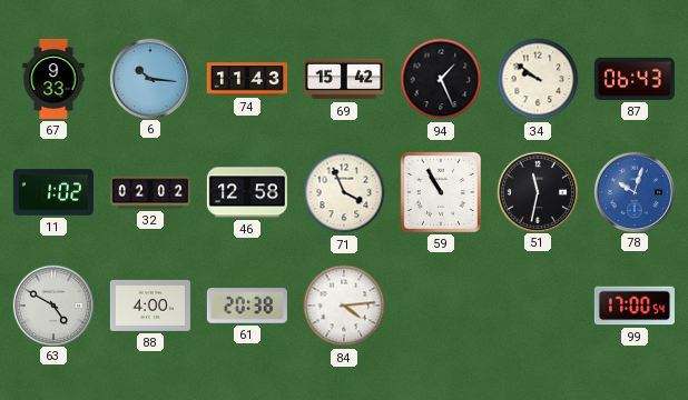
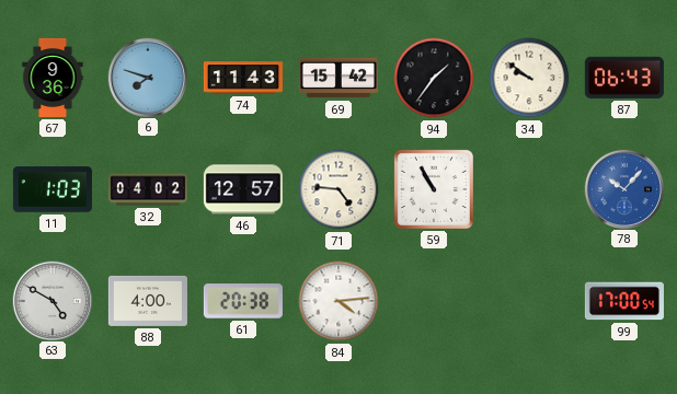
67: 9:33 -> 9:36 (53, 78)
6: 10:16 -> 7:48 (147, 77)
94: 1:26 -> 1:36 (434, 78)
11: 1:02 -> 1:03 (53, 189)
32: 02:02 -> 04:02 (148, 189)
46: 12:58 -> 12:57 (243, 189)
71: 3:56 -> 4:46 (338, 189)
51: 11:32 -> none (537, 191)
78: 10:03 -> 10:07 (623, 188)
